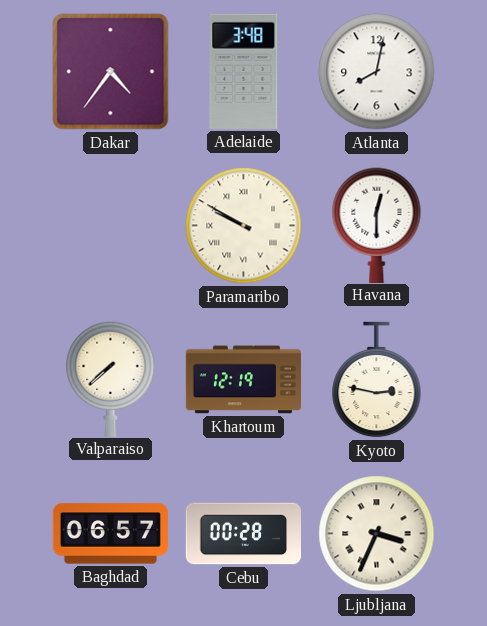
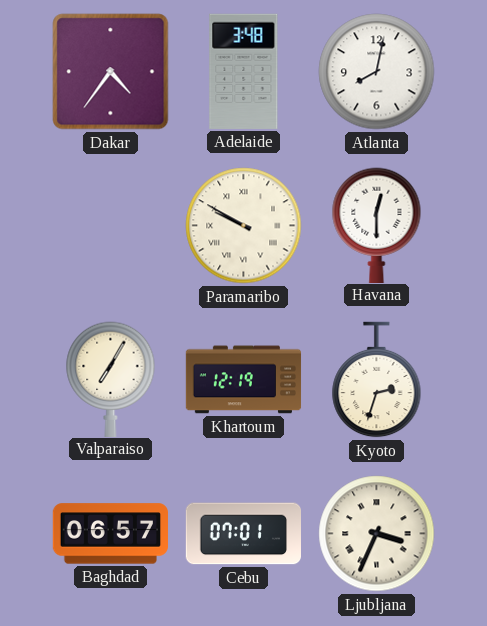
Valparaiso: 7:38 -> 7:05 (111, 379)
Kyoto: 2:47 -> 2:33 (377, 380)
Cebu: 00:28 -> 07:01 (243, 534)
